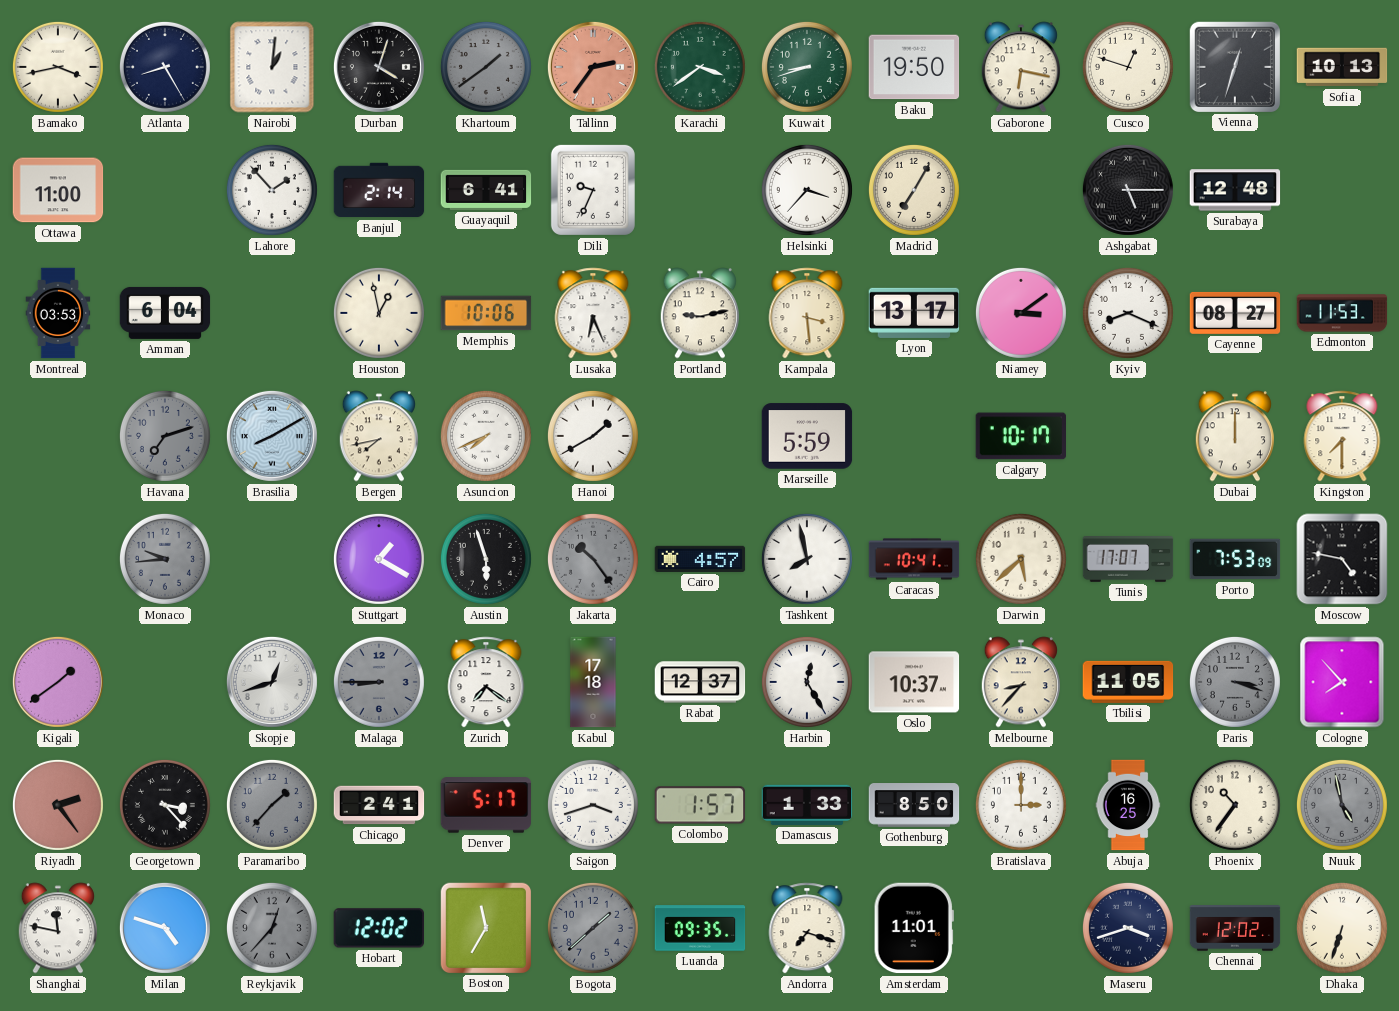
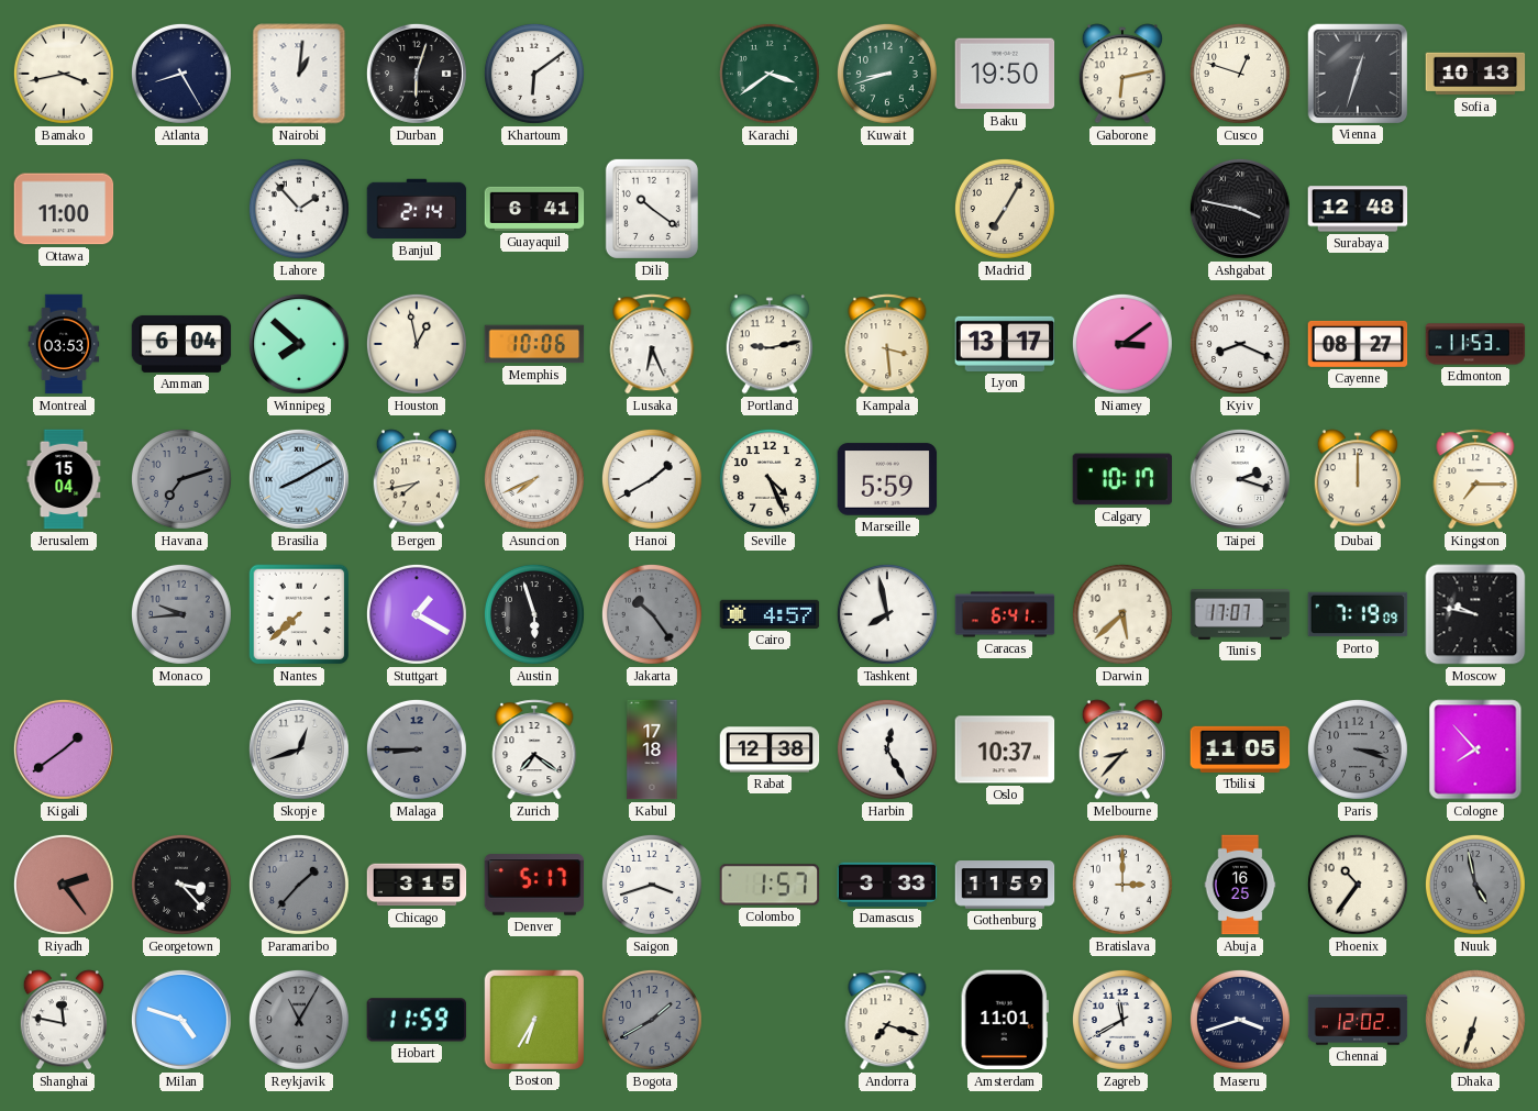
Durban: 4:03 -> 6:03 (417, 74)
Khartoum: 1:39 -> 6:09 (534, 74)
Khartoum dial: grey -> white (534, 74)
Tallinn: 2:36 -> none (593, 67)
Gaborone: 6:17 -> 6:13 (1122, 74)
Dili: 9:34 -> 10:21 (652, 209)
Helsinki: 3:37 -> none (807, 190)
Ashgabat: 5:15 -> 3:47 (1240, 209)
Winnipeg: none -> 7:52 (299, 344)
Jerusalem: none -> 15:04 (64, 479)
Seville: none -> 4:26 (770, 479)
Taipei: none -> 2:18 (1240, 479)
Kingston: 7:30 -> 7:15 (1475, 479)
Nantes: none -> 7:38 (299, 614)
Caracas: 10:41 -> 6:41 (1005, 614)
Porto: 7:53 -> 7:19 (1358, 614)
Moscow: 4:47 -> 9:47 (1475, 614)
Rabat: 12:37 -> 12:38 (770, 749)
Chicago: 2:41 -> 3:15 (417, 885)
Damascus: 1:33 -> 3:33 (887, 885)
Gothenburg: 8:50 -> 11:59 (1005, 885)
Reykjavik: 12:37 -> 11:05 (299, 1020)
Hobart: 12:02 -> 11:59 (417, 1020)
Boston: 11:35 -> 6:35 (533, 1019)
Bogota: 1:38 -> 1:40 (652, 1020)
Luanda: 09:35 -> none (700, 928)
Zagreb: none -> 11:40 (1122, 1020)
